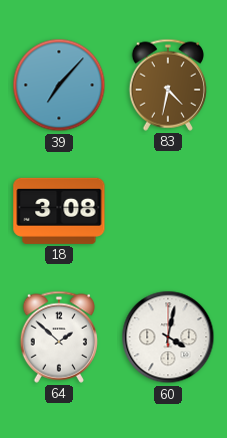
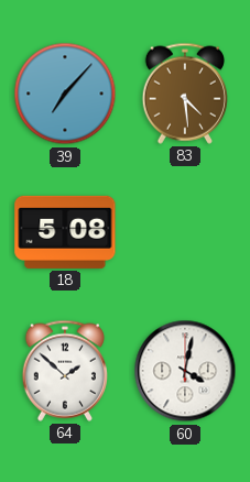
83: 4:32 -> 4:29 (184, 94)
18: 3:08 -> 5:08 (65, 232)
